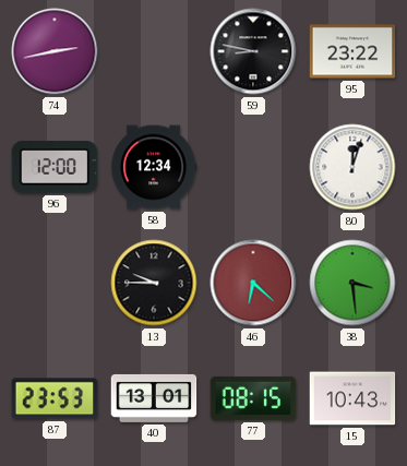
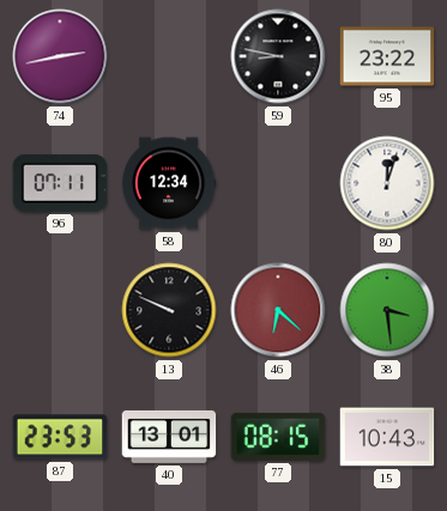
96: 12:00 -> 07:11 (60, 183)
13: 9:45 -> 9:49 (169, 310)
